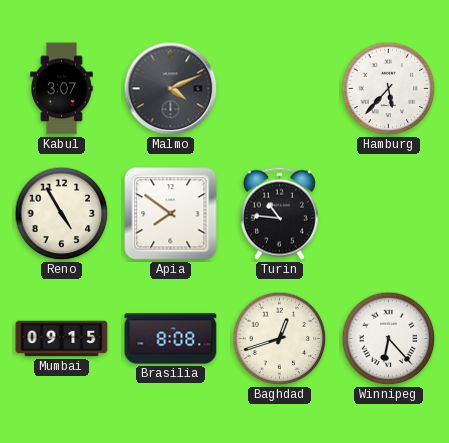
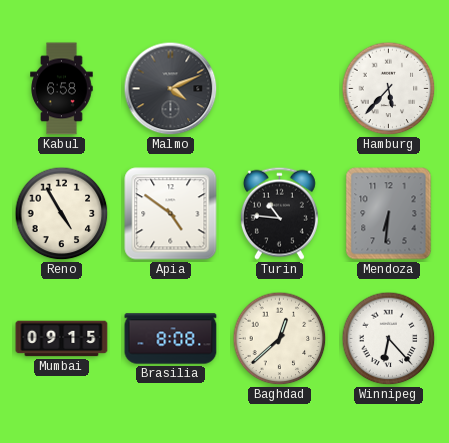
Kabul: 3:07 -> 6:58 (62, 89)
Apia: 7:51 -> 4:51 (171, 214)
Mendoza: none -> 6:31 (389, 214)
Baghdad: 12:42 -> 12:38 (280, 339)
